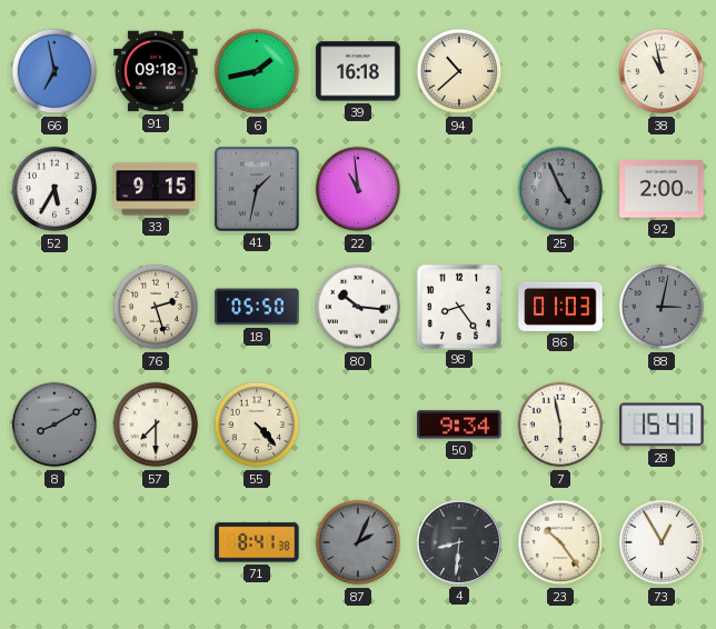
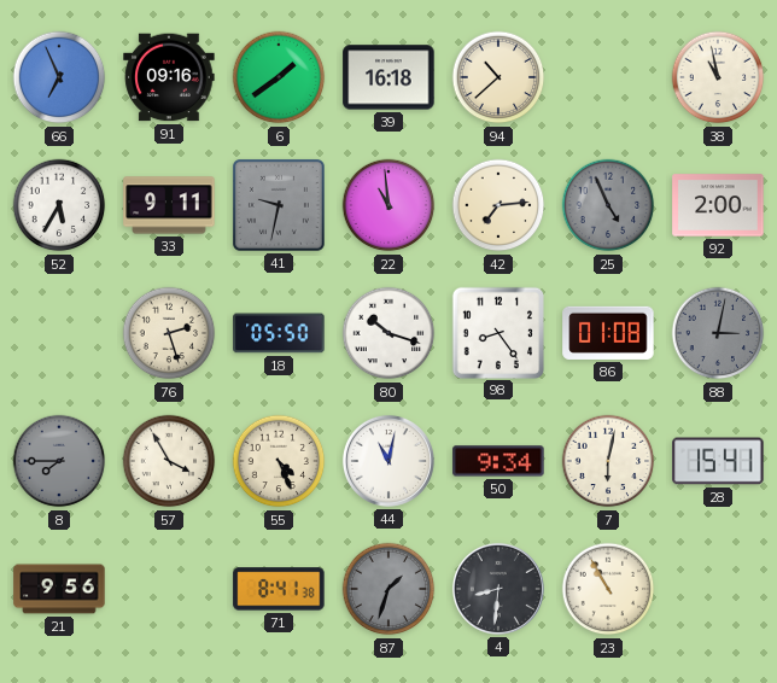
66: 6:58 -> 6:56 (59, 77)
91: 09:18 -> 09:16 (169, 77)
6: 1:43 -> 1:39 (279, 77)
33: 9:15 -> 9:11 (169, 205)
41: 1:32 -> 9:32 (279, 205)
42: none -> 7:14 (498, 205)
80: 10:16 -> 10:18 (388, 333)
86: 01:03 -> 01:08 (608, 333)
8: 8:10 -> 7:45 (59, 461)
57: 7:30 -> 3:55 (169, 461)
55: 4:23 -> 4:26 (279, 461)
44: none -> 11:02 (388, 461)
7: 5:58 -> 6:02 (608, 461)
21: none -> 9:56 (59, 589)
87: 2:04 -> 1:33 (388, 589)
23: 10:24 -> 10:55 (608, 589)
73: 12:55 -> none (662, 542)
